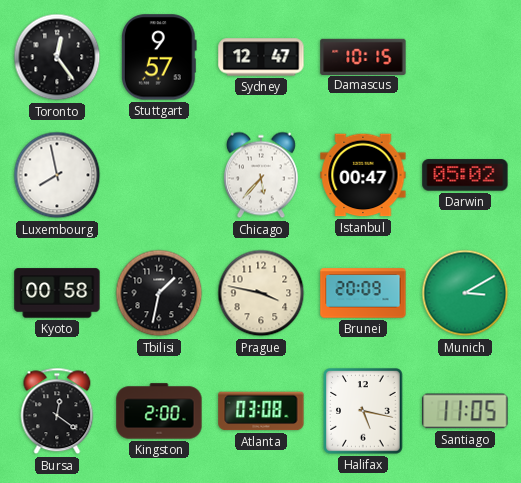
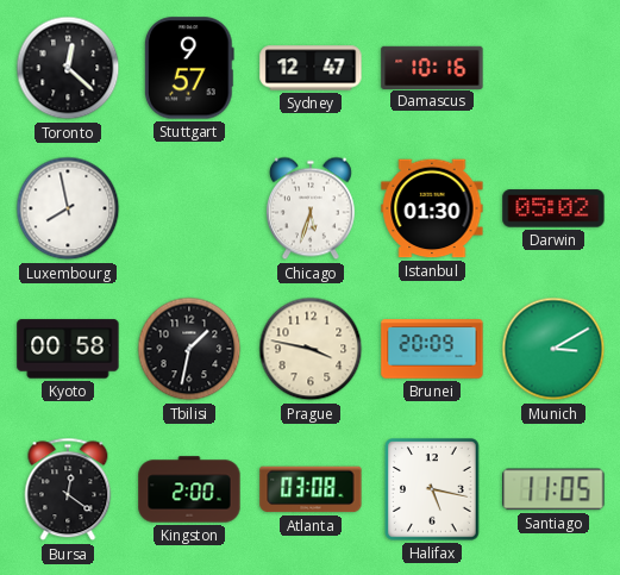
Toronto: 12:24 -> 12:22 (68, 68)
Damascus: 10:15 -> 10:16 (432, 67)
Chicago: 5:37 -> 5:33 (311, 208)
Istanbul: 00:47 -> 01:30 (432, 208)
